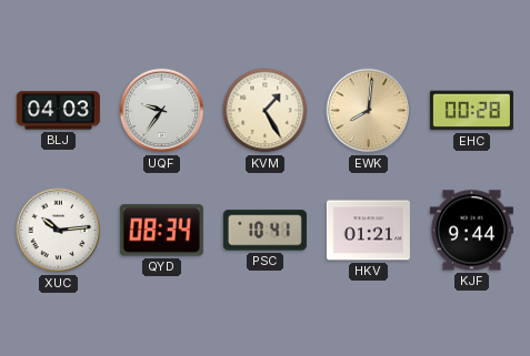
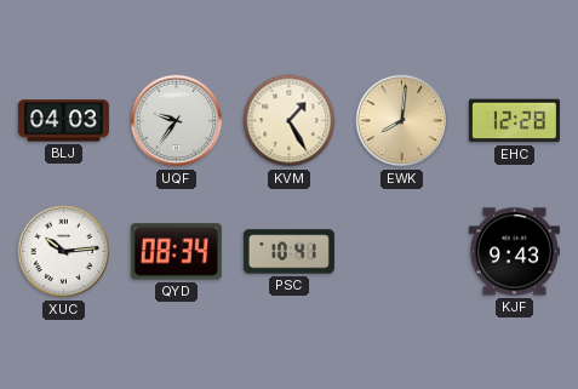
EHC: 00:28 -> 12:28 (514, 121)
HKV: 01:21 -> none (368, 231)
KJF: 9:44 -> 9:43 (514, 252)
